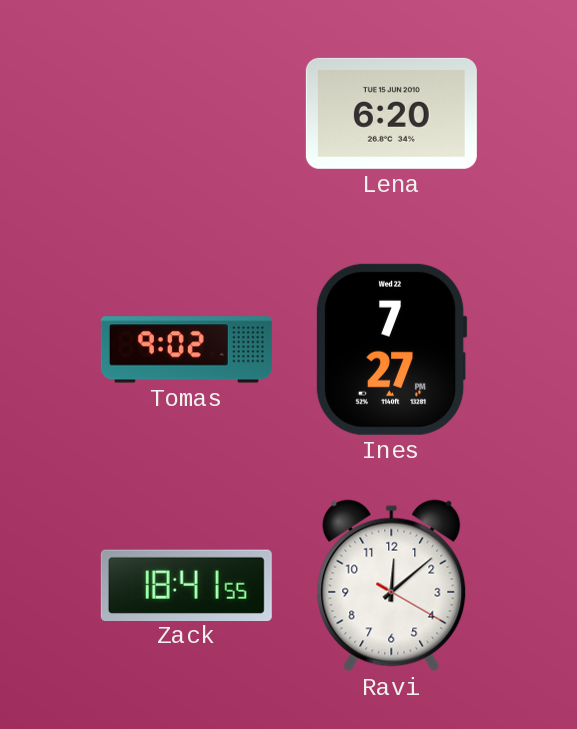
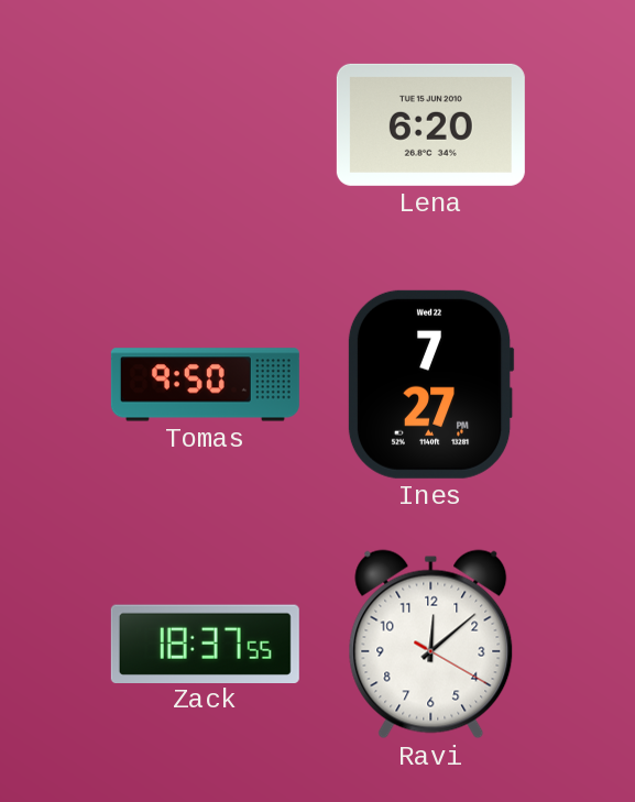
Tomas: 9:02 -> 9:50 (205, 385)
Zack: 18:41 -> 18:37 (205, 644)
